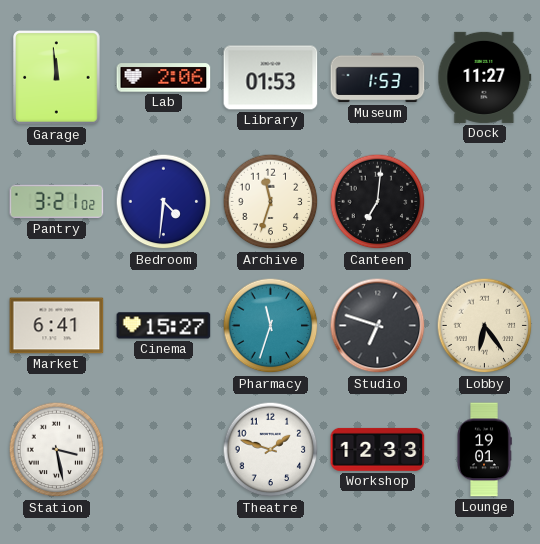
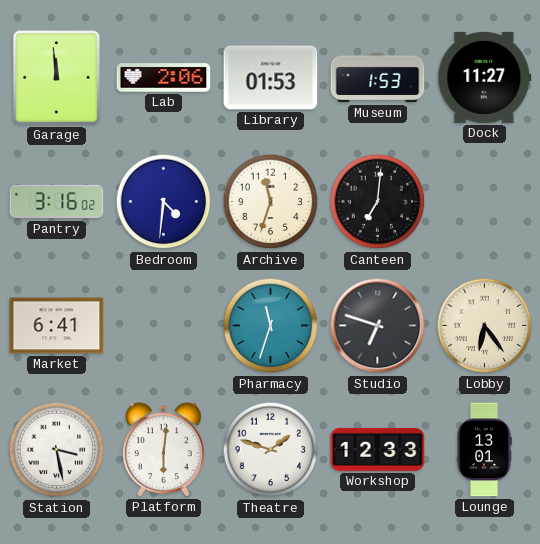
Pantry: 3:21 -> 3:16 (57, 202)
Cinema: 15:27 -> none (164, 326)
Platform: none -> 6:01 (164, 450)
Lounge: 19:01 -> 13:01 (484, 450)
